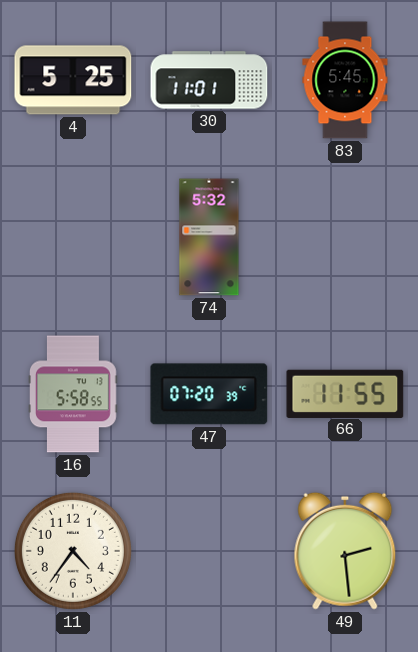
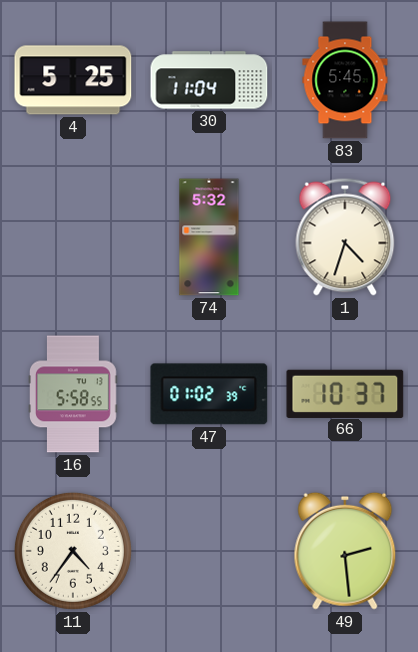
30: 11:01 -> 11:04 (209, 80)
1: none -> 4:33 (345, 237)
47: 07:20 -> 01:02 (209, 394)
66: 11:55 -> 10:37 (345, 393)
